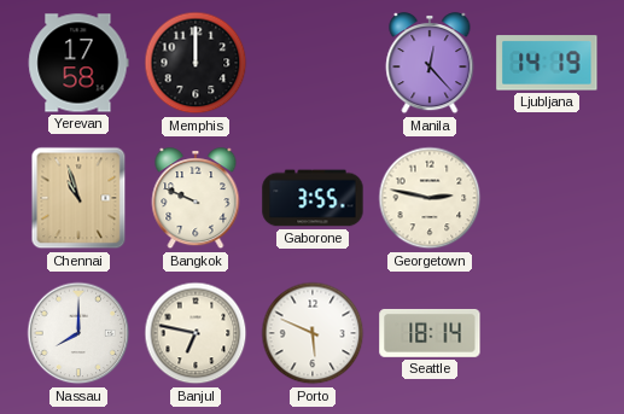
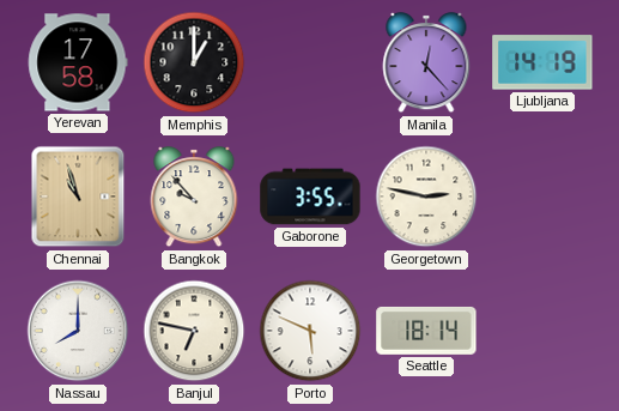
Memphis: 12:00 -> 1:00 (194, 62)
Bangkok: 9:49 -> 9:53 (194, 198)
